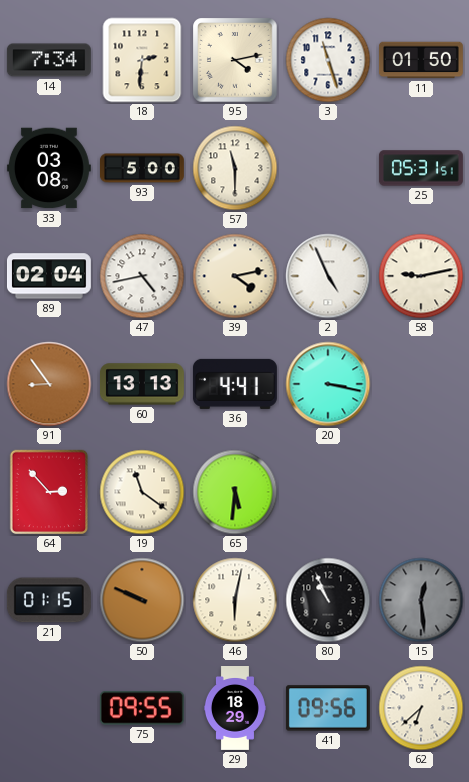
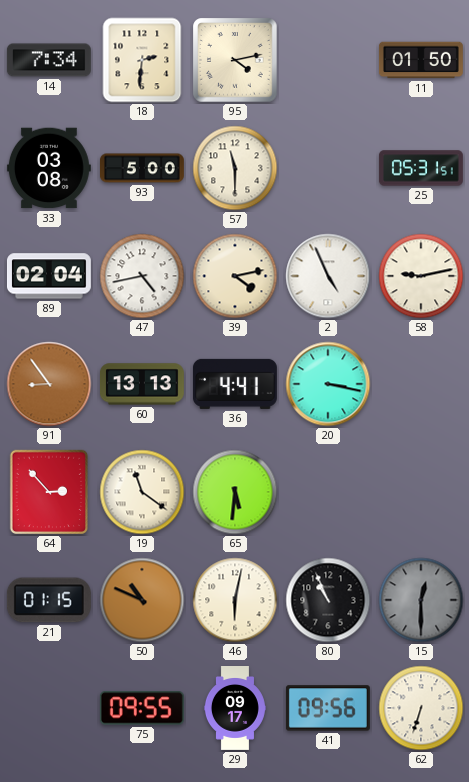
3: 11:27 -> none (328, 60)
50: 9:49 -> 10:49 (142, 600)
15: 12:29 -> 12:30 (421, 600)
29: 18:29 -> 09:17 (235, 709)
62: 6:38 -> 6:33 (421, 708)
